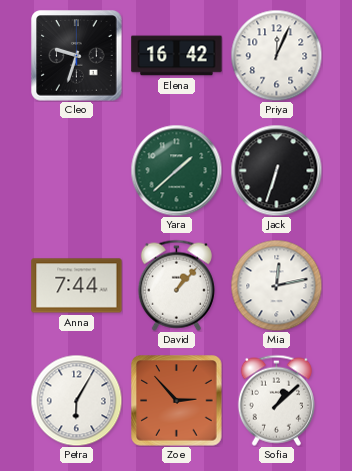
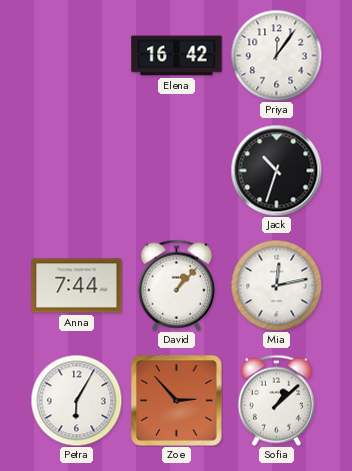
Cleo: 9:33 -> none (77, 56)
Priya: 12:04 -> 12:06 (276, 55)
Yara: 1:38 -> none (176, 170)
Jack: 6:33 -> 10:33 (276, 170)
